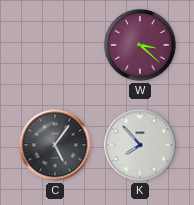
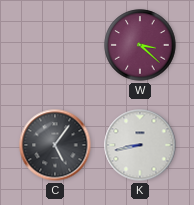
K: 7:53 -> 8:43 (140, 145)
